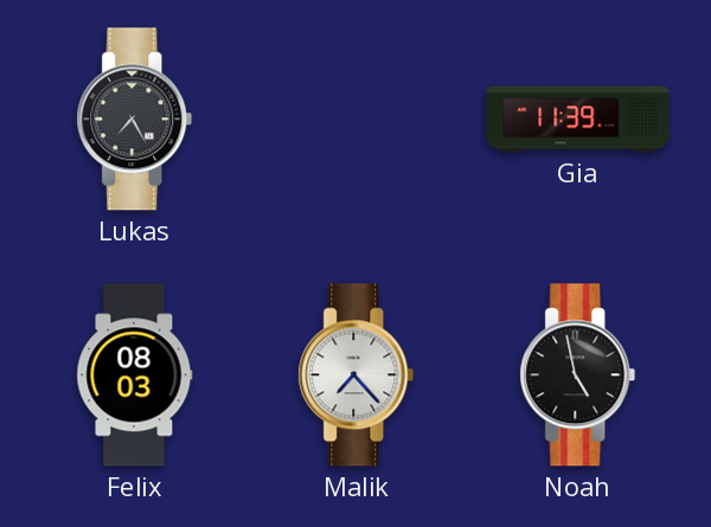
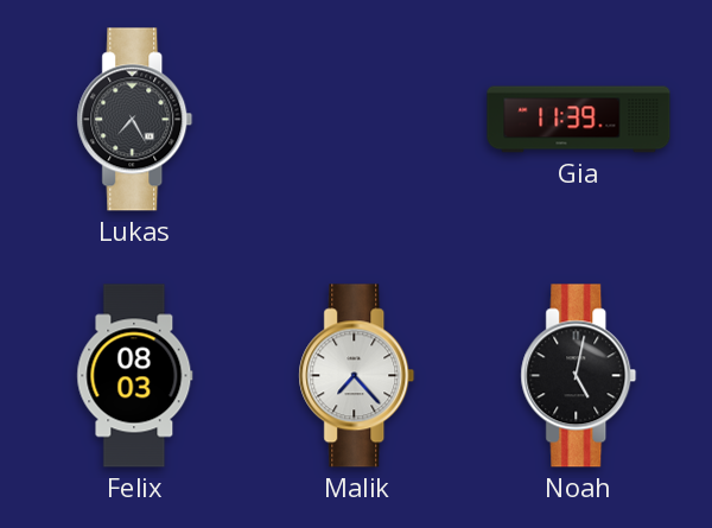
Noah: 4:58 -> 5:02 (579, 376)
